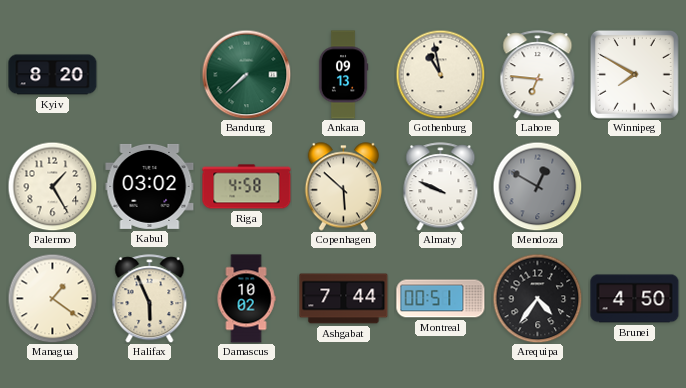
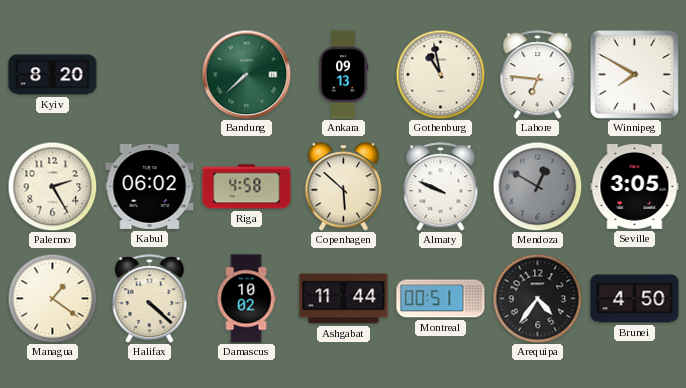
Palermo: 1:25 -> 2:25 (52, 186)
Kabul: 03:02 -> 06:02 (150, 186)
Seville: none -> 3:05 (635, 187)
Halifax: 5:56 -> 4:22 (150, 299)
Ashgabat: 7:44 -> 11:44 (344, 299)
